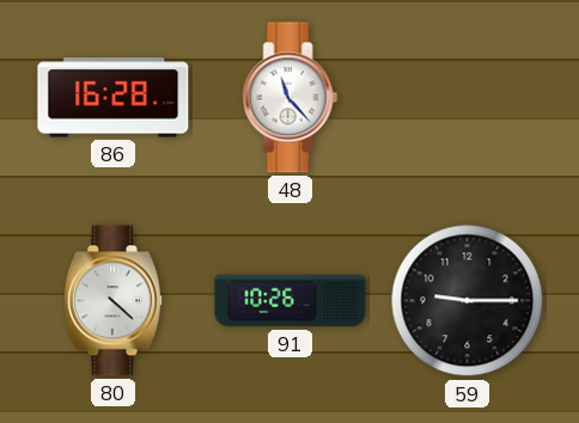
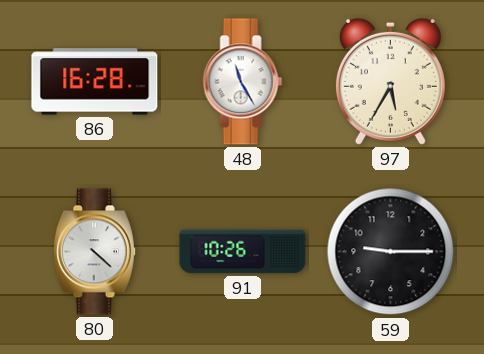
48: 11:23 -> 11:25 (243, 82)
97: none -> 5:35 (390, 81)
